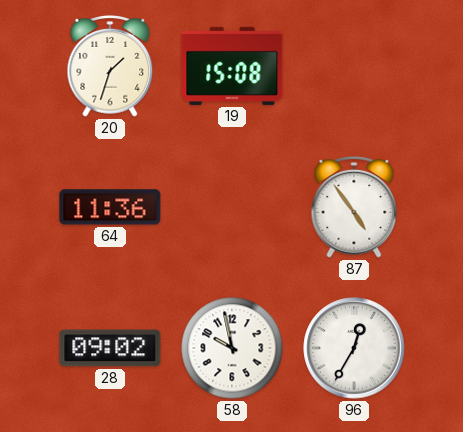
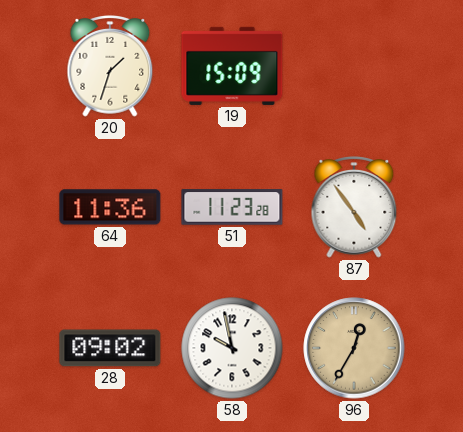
19: 15:08 -> 15:09 (232, 66)
51: none -> 11:23 (232, 207)
96 dial: white -> champagne (354, 348)
